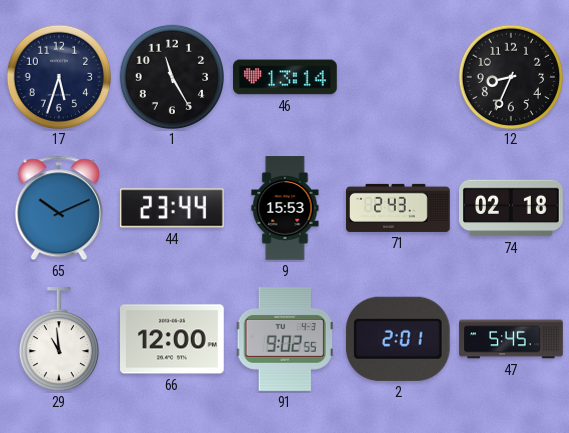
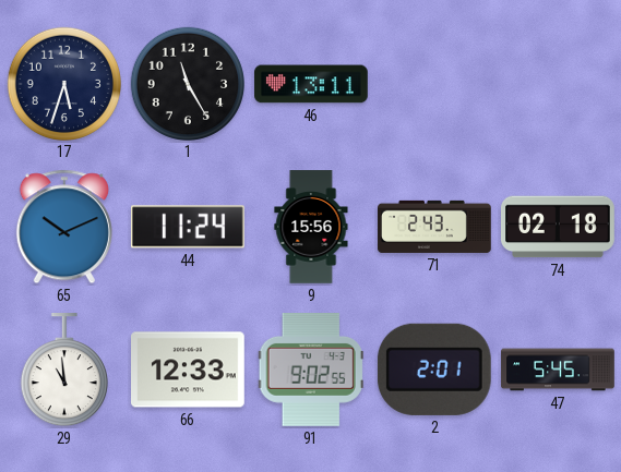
46: 13:14 -> 13:11 (311, 84)
12: 8:34 -> none (510, 76)
44: 23:44 -> 11:24 (188, 227)
9: 15:53 -> 15:56 (311, 227)
66: 12:00 -> 12:33 (189, 370)
